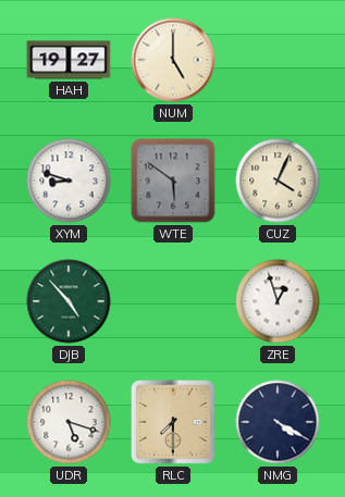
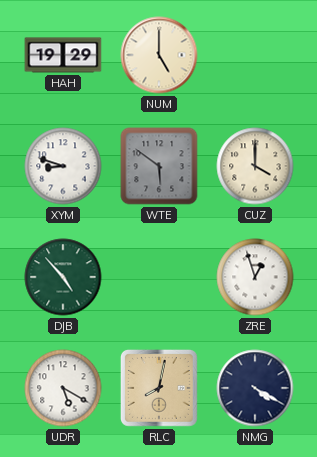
HAH: 19:27 -> 19:29 (63, 55)
CUZ: 4:04 -> 4:00 (255, 166)
UDR: 5:18 -> 5:20 (63, 388)
RLC: 7:30 -> 8:02 (159, 388)
